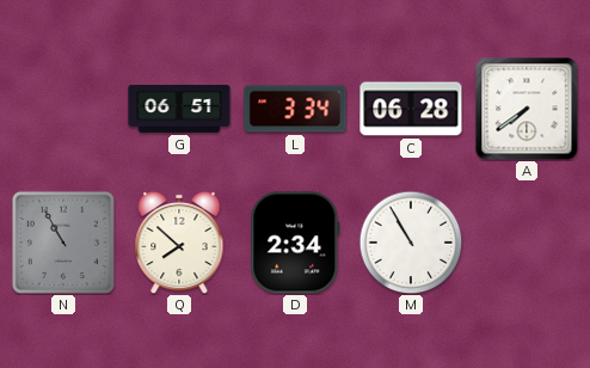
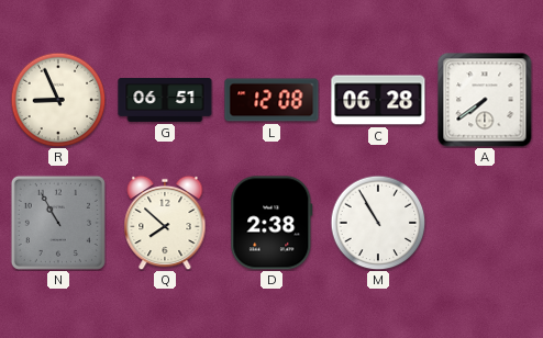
R: none -> 8:56 (58, 100)
L: 3:34 -> 12:08 (271, 100)
D: 2:34 -> 2:38 (271, 223)
